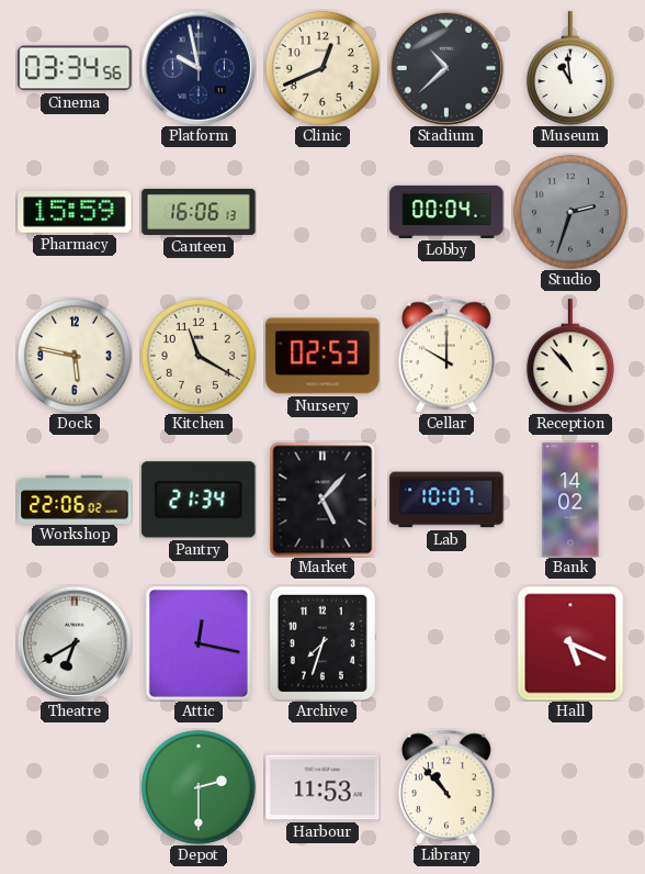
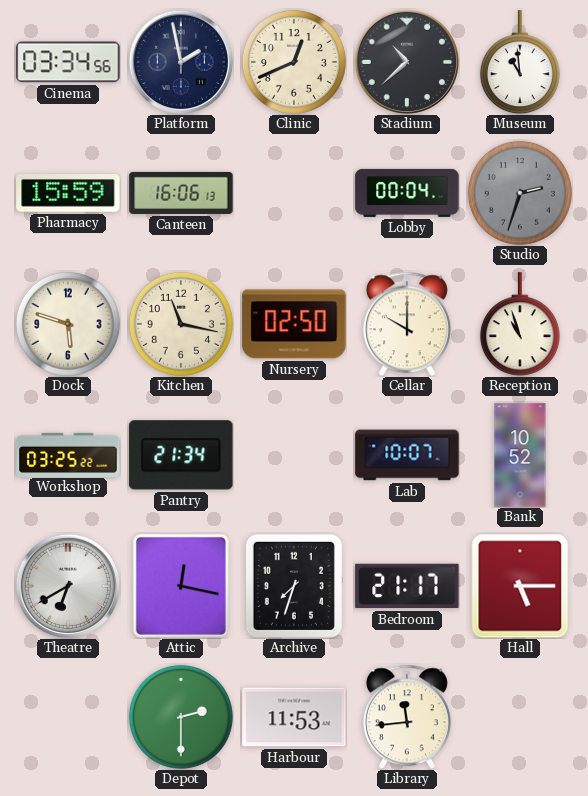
Platform: 9:58 -> 1:58 (180, 61)
Dock: 5:47 -> 5:48 (68, 324)
Kitchen: 11:20 -> 11:17 (181, 324)
Nursery: 02:53 -> 02:50 (294, 324)
Reception: 10:53 -> 10:57 (520, 324)
Workshop: 22:06 -> 03:25 (68, 454)
Market: 5:07 -> none (322, 500)
Bank: 14:02 -> 10:52 (520, 455)
Bedroom: none -> 21:17 (407, 586)
Hall: 5:19 -> 5:15 (520, 586)
Library: 10:53 -> 11:44 (407, 717)
